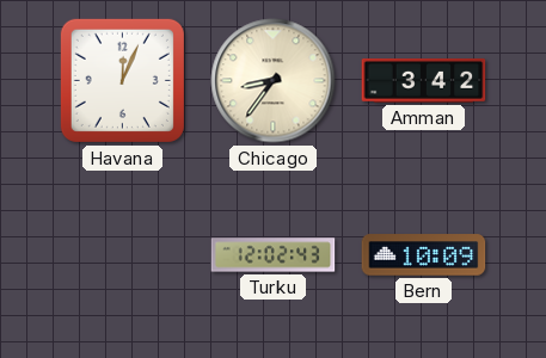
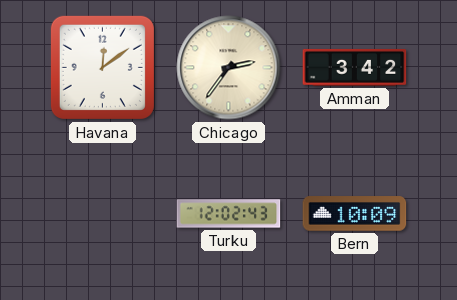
Havana: 12:04 -> 12:09 (102, 67)
Chicago: 8:36 -> 2:36 (229, 68)
